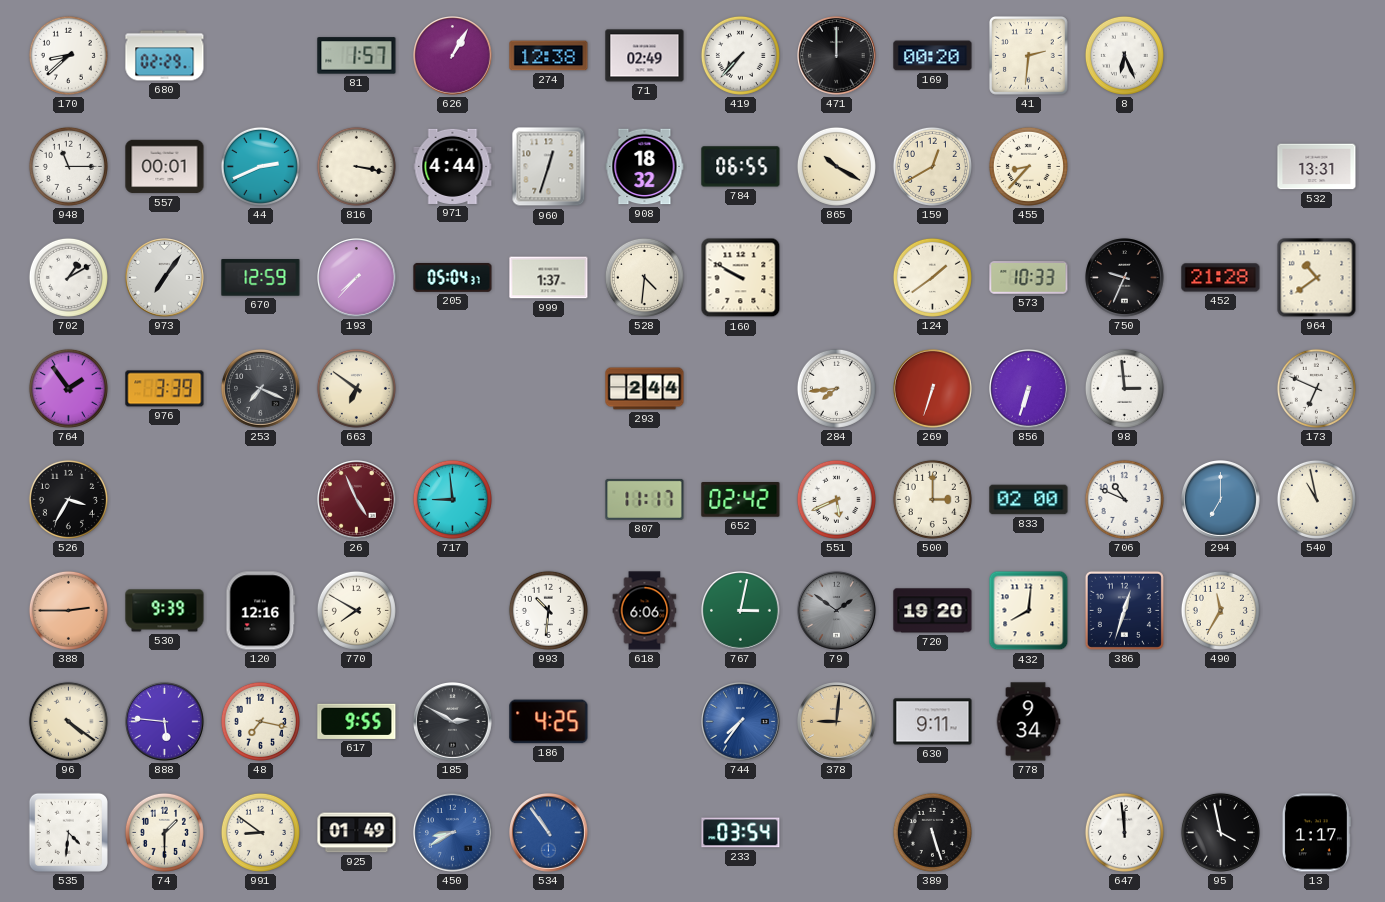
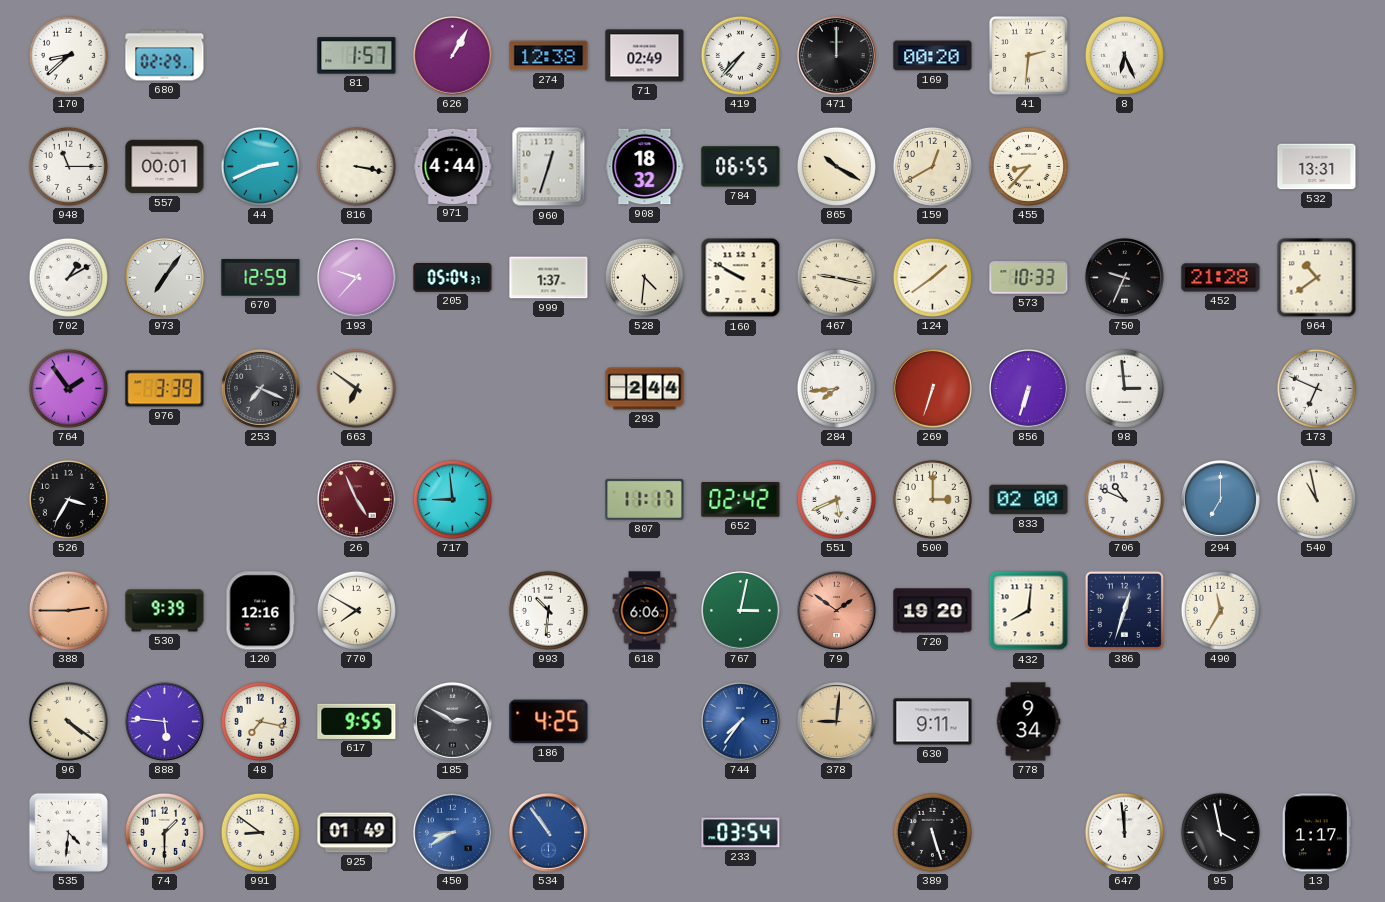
193: 7:37 -> 9:37 (357, 278)
467: none -> 9:17 (836, 277)
79 dial: grey -> salmon (837, 611)
